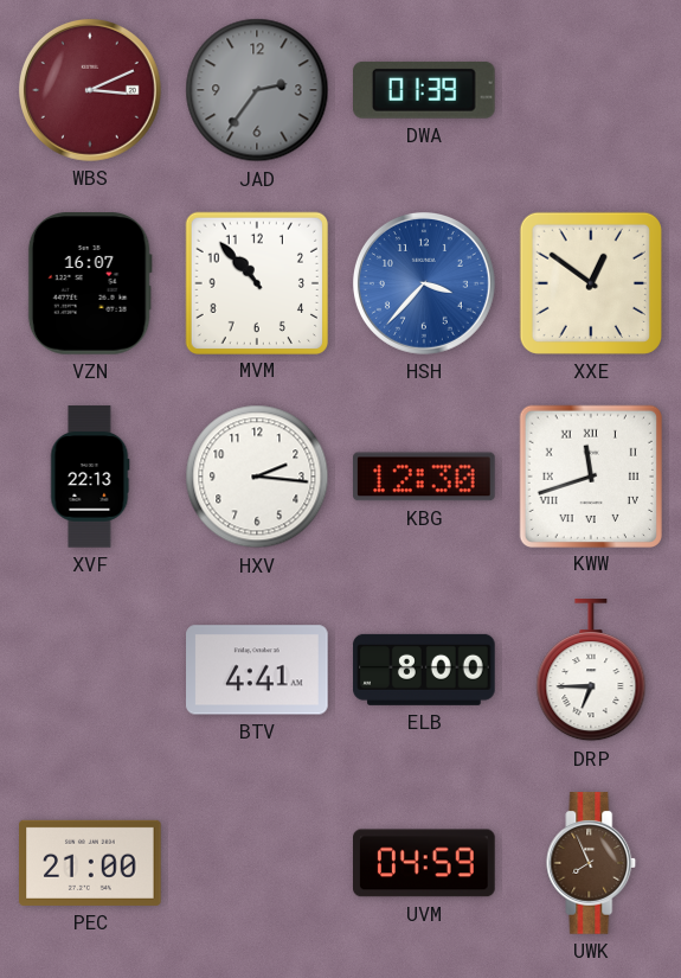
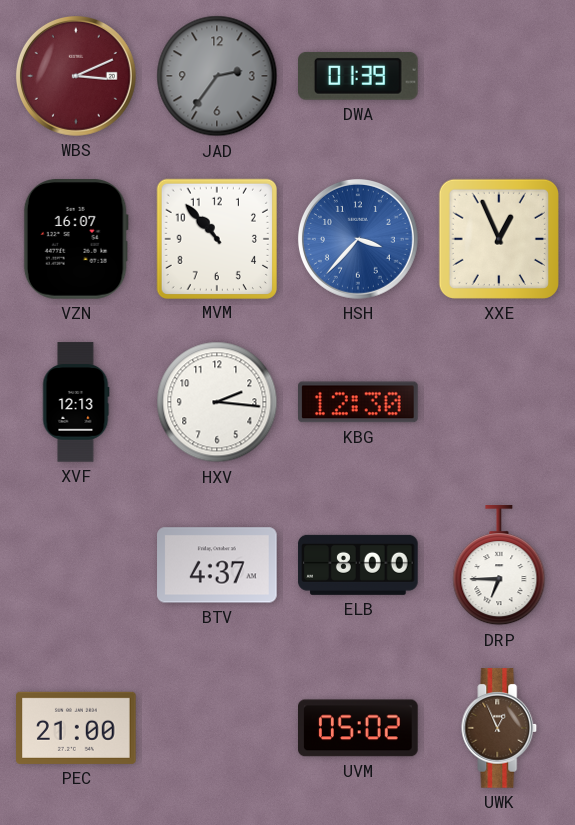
XXE: 12:51 -> 12:56 (499, 239)
XVF: 22:13 -> 12:13 (76, 402)
KWW: 11:42 -> none (590, 475)
BTV: 4:41 -> 4:37 (217, 565)
UVM: 04:59 -> 05:02 (358, 728)
UWK: 7:56 -> 12:56 (499, 728)
